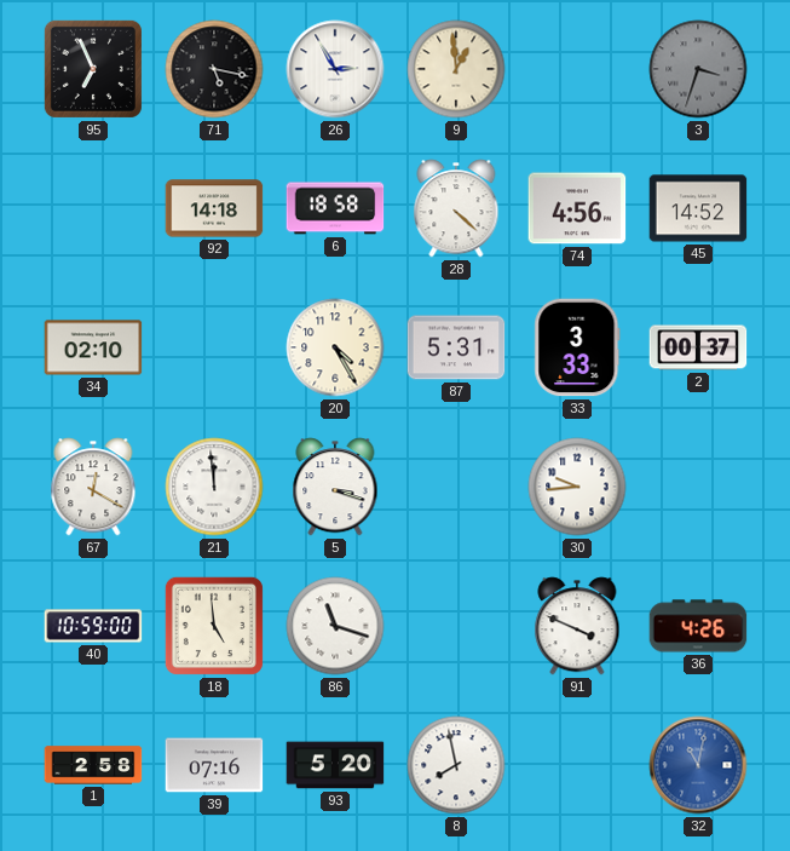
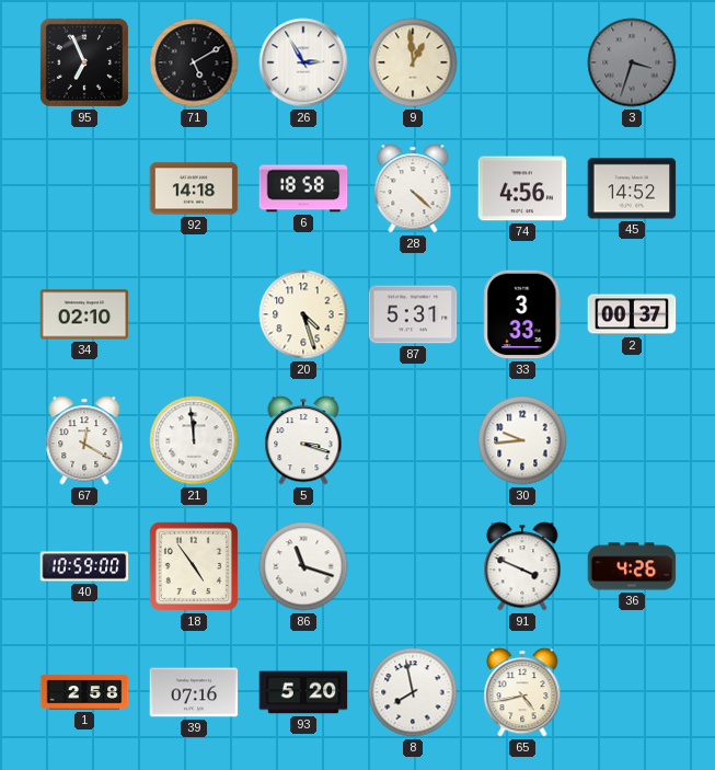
71: 5:17 -> 5:10 (194, 62)
20: 4:25 -> 4:27 (303, 314)
18: 4:59 -> 4:54 (194, 566)
65: none -> 4:43 (522, 692)
32: 11:02 -> none (698, 765)
